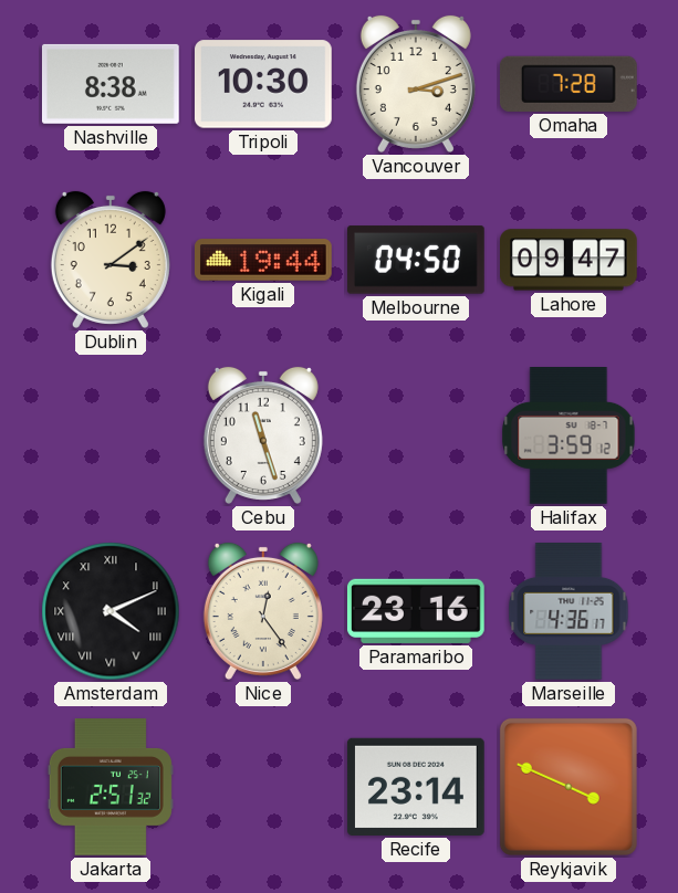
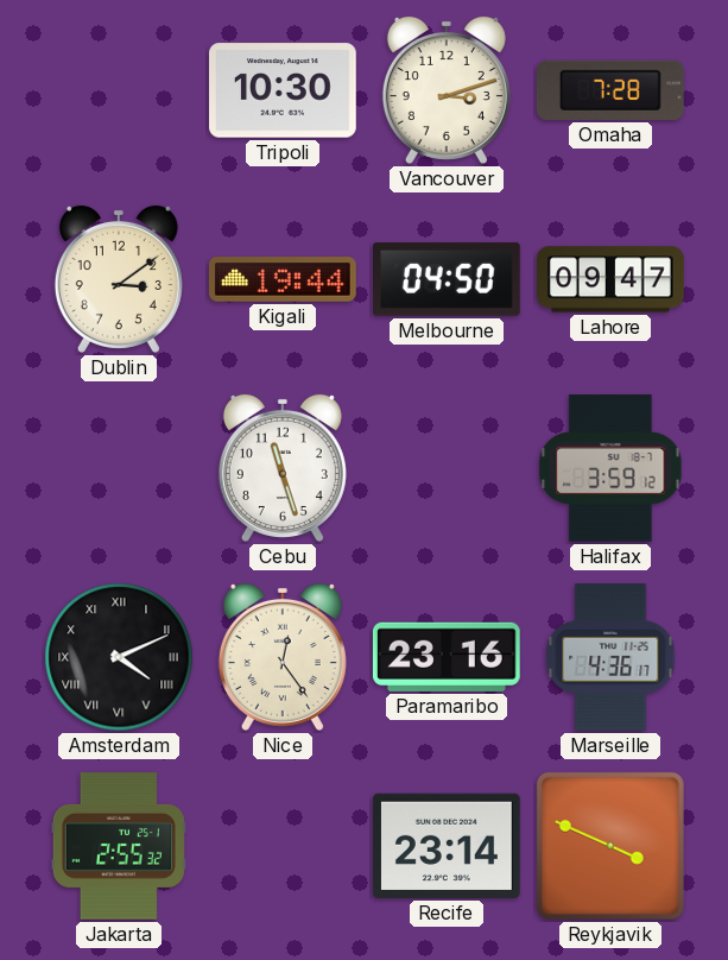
Nashville: 8:38 -> none (111, 84)
Jakarta: 2:51 -> 2:55 (119, 847)
